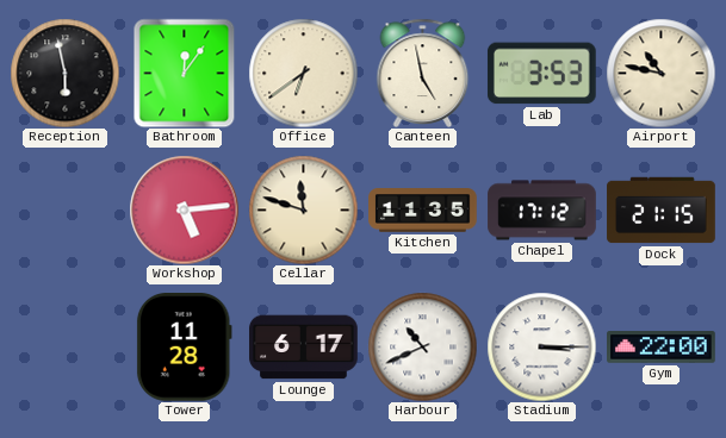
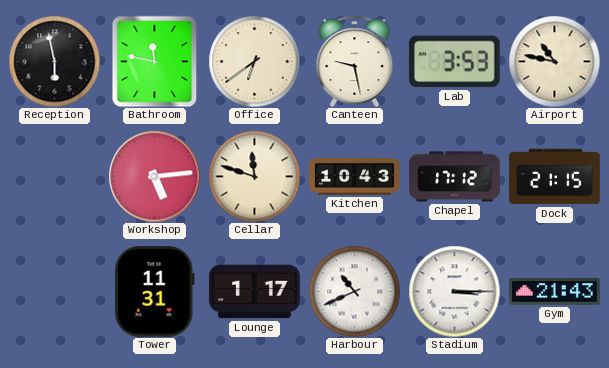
Bathroom: 12:06 -> 11:47 (155, 61)
Canteen: 4:58 -> 9:28 (355, 61)
Kitchen: 11:35 -> 10:43 (355, 177)
Tower: 11:28 -> 11:31 (154, 292)
Lounge: 6:17 -> 1:17 (255, 292)
Gym: 22:00 -> 21:43 (555, 292)
